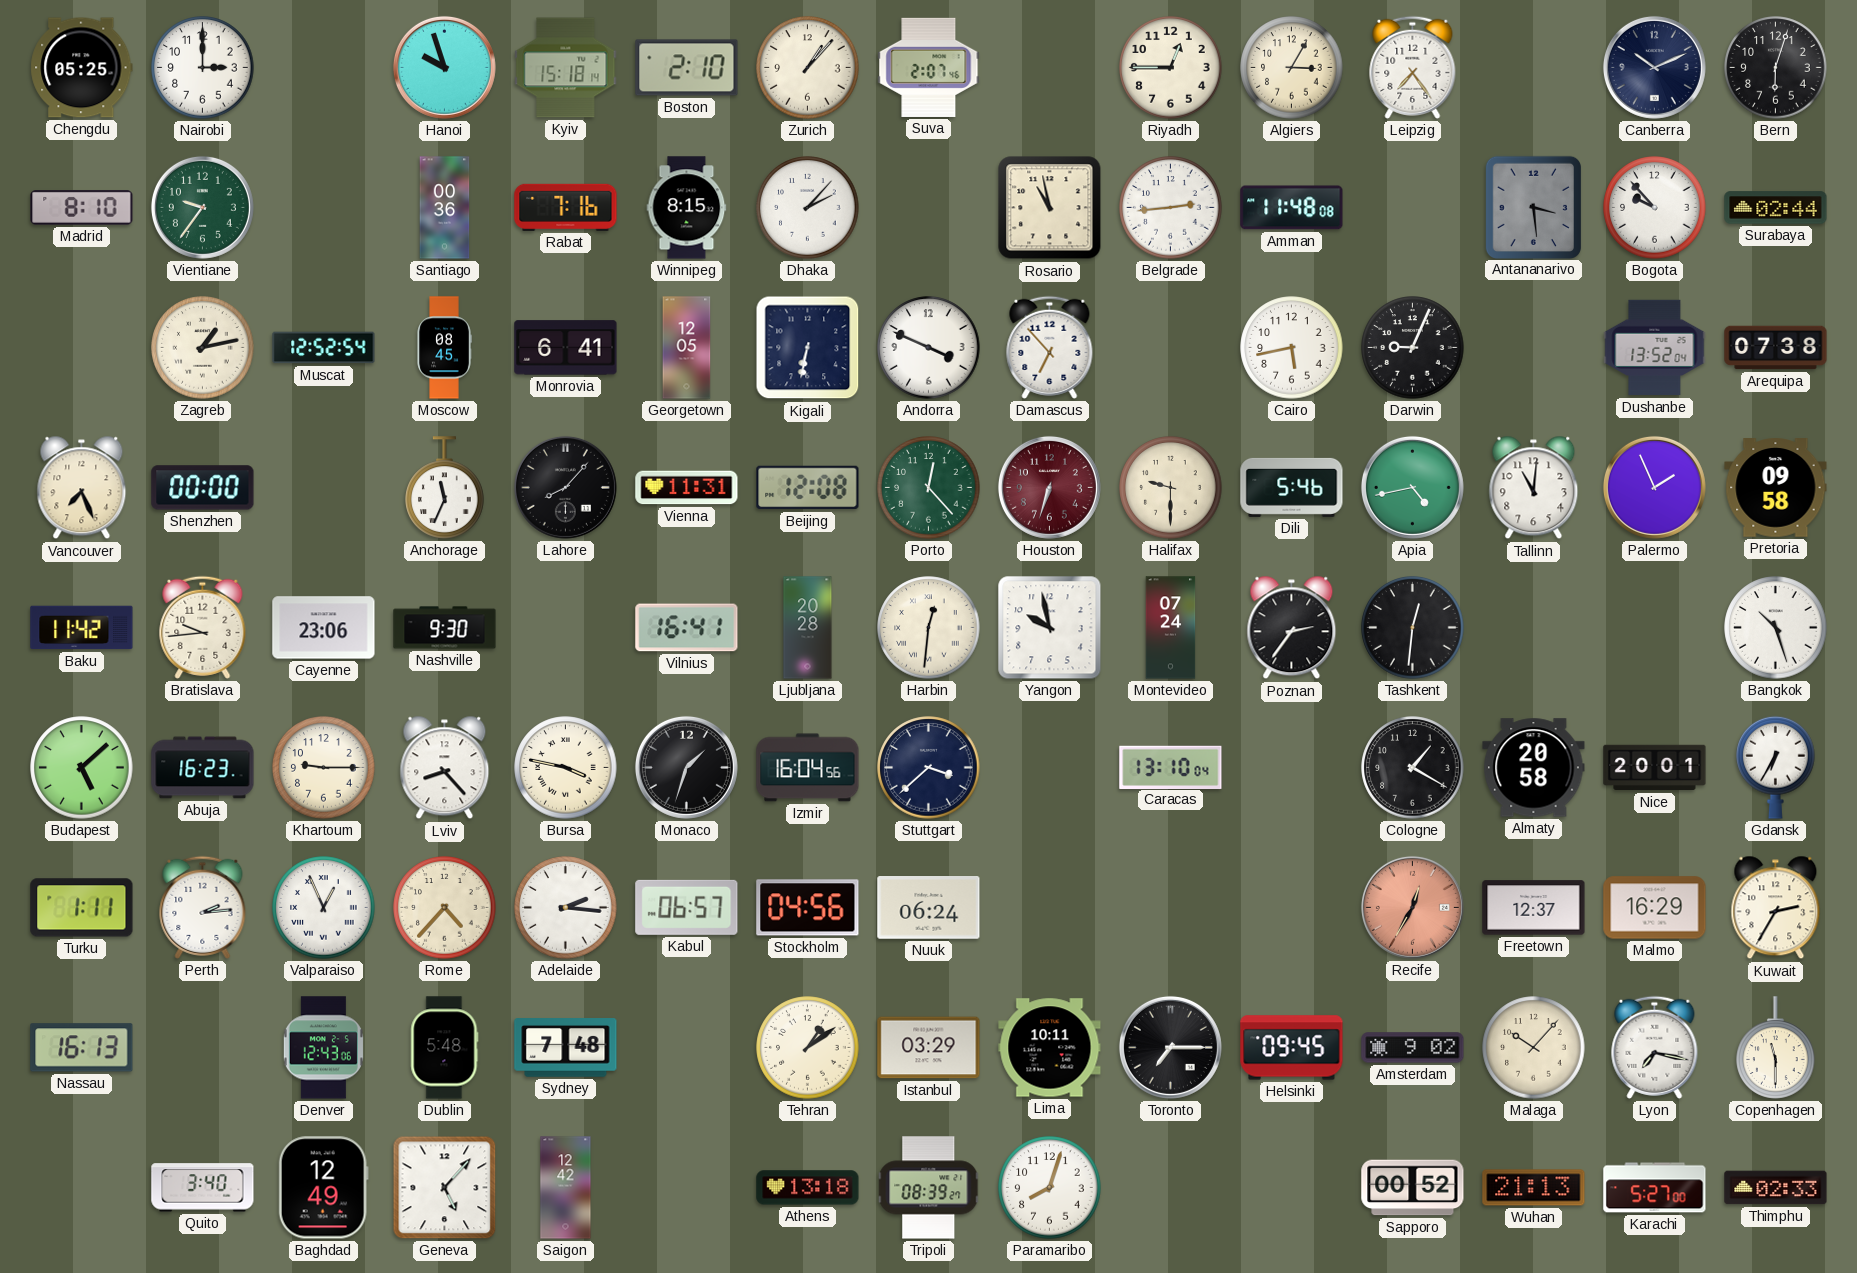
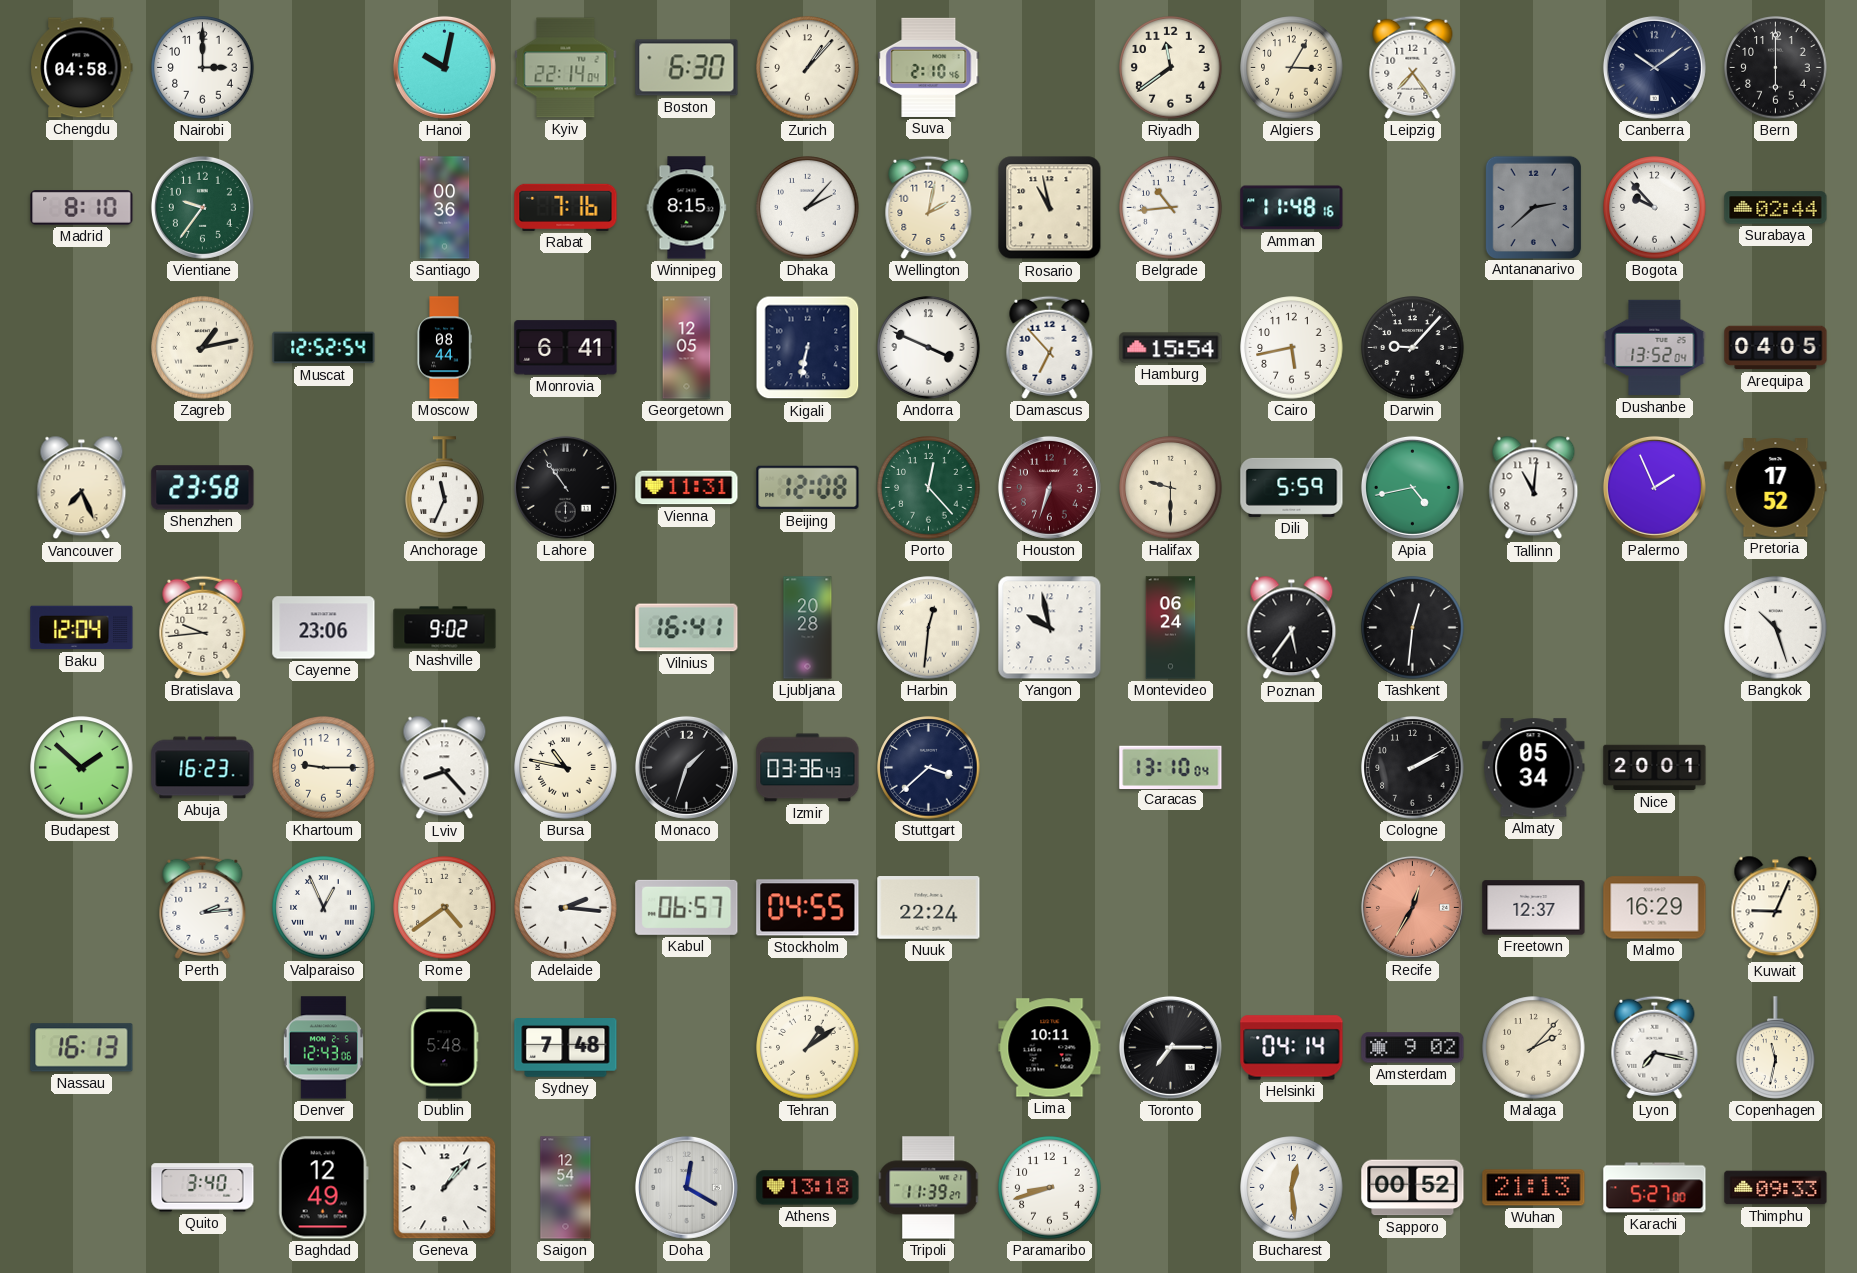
Chengdu: 05:25 -> 04:58 (82, 68)
Hanoi: 9:57 -> 10:02 (444, 67)
Kyiv: 15:18 -> 22:14 (566, 68)
Boston: 2:10 -> 6:30 (687, 68)
Suva: 2:07 -> 2:10 (929, 67)
Riyadh: 12:45 -> 11:39 (1171, 68)
Canberra: 10:11 -> 10:09 (1654, 67)
Bern: 6:03 -> 6:00 (1776, 68)
Wellington: none -> 2:02 (929, 207)
Belgrade: 2:44 -> 10:44 (1171, 208)
Amman: 11:48:08 -> 11:48:16 (1292, 208)
Antananarivo: 3:29 -> 2:38 (1533, 207)
Moscow: 08:45 -> 08:44 (444, 348)
Hamburg: none -> 15:54 (1171, 348)
Darwin: 9:04 -> 9:07 (1413, 348)
Arequipa: 07:38 -> 04:05 (1776, 348)
Shenzhen: 00:00 -> 23:58 (203, 488)
Lahore: 8:07 -> 10:54 (565, 487)
Dili: 5:46 -> 5:59 (1292, 487)
Pretoria: 09:58 -> 17:52 (1776, 488)
Baku: 11:42 -> 12:04 (82, 628)
Nashville: 9:30 -> 9:02 (445, 628)
Montevideo: 07:24 -> 06:24 (1171, 628)
Poznan: 2:36 -> 5:36 (1292, 628)
Budapest: 5:08 -> 1:52 (82, 768)
Bursa: 3:47 -> 10:47 (566, 768)
Izmir: 16:04 -> 03:36 (808, 768)
Cologne: 1:20 -> 2:10 (1413, 768)
Almaty: 20:58 -> 05:34 (1534, 768)
Gdansk: 6:35 -> none (1776, 767)
Turku: 1:11 -> none (82, 908)
Rome: 4:37 -> 4:39 (445, 908)
Stockholm: 04:56 -> 04:55 (808, 908)
Nuuk: 06:24 -> 22:24 (929, 908)
Kuwait: 2:35 -> 9:04 (1776, 908)
Istanbul: 03:29 -> none (929, 1048)
Helsinki: 09:45 -> 04:14 (1292, 1048)
Malaga: 10:07 -> 2:07 (1534, 1048)
Copenhagen: 11:30 -> 11:32 (1776, 1048)
Geneva: 5:07 -> 1:07 (445, 1188)
Saigon: 12:42 -> 12:54 (566, 1188)
Doha: none -> 12:20 (686, 1187)
Tripoli: 08:39 -> 11:39 (929, 1188)
Paramaribo: 8:03 -> 8:42 (1050, 1188)
Bucharest: none -> 12:29 (1292, 1188)
Thimphu: 02:33 -> 09:33 (1776, 1188)
